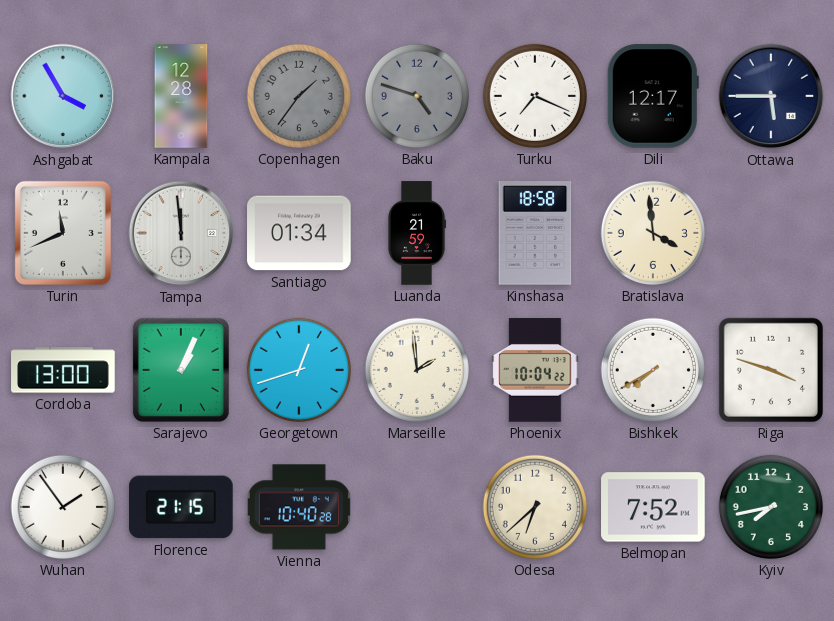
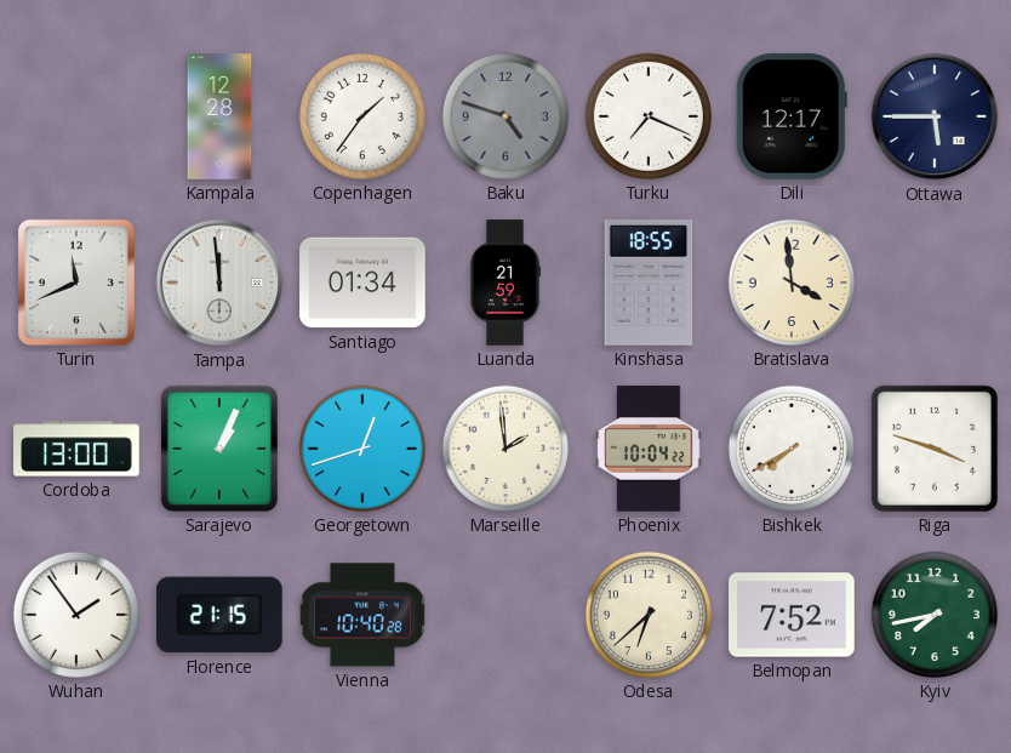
Ashgabat: 3:55 -> none (63, 96)
Copenhagen dial: grey -> white (362, 116)
Kinshasa: 18:58 -> 18:55 (649, 283)
